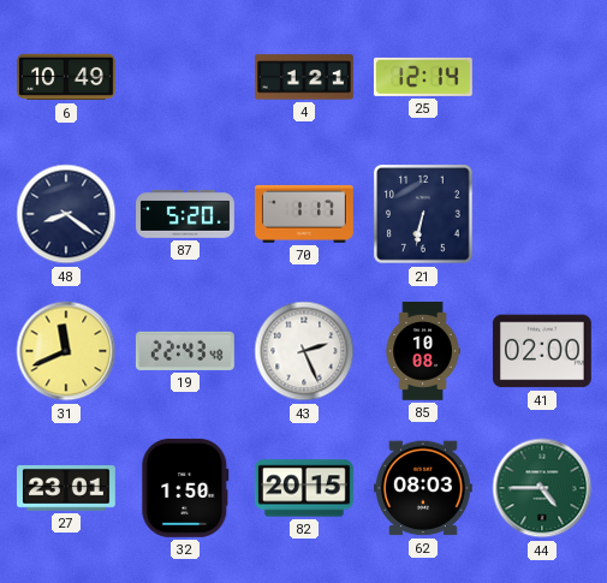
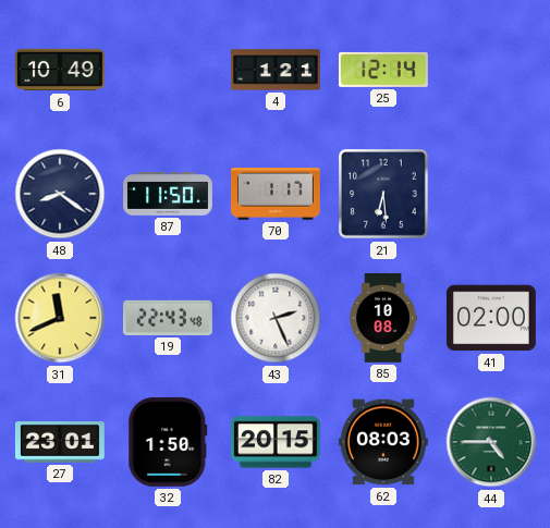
87: 5:20 -> 11:50 (169, 195)
21: 6:32 -> 6:29 (384, 195)
